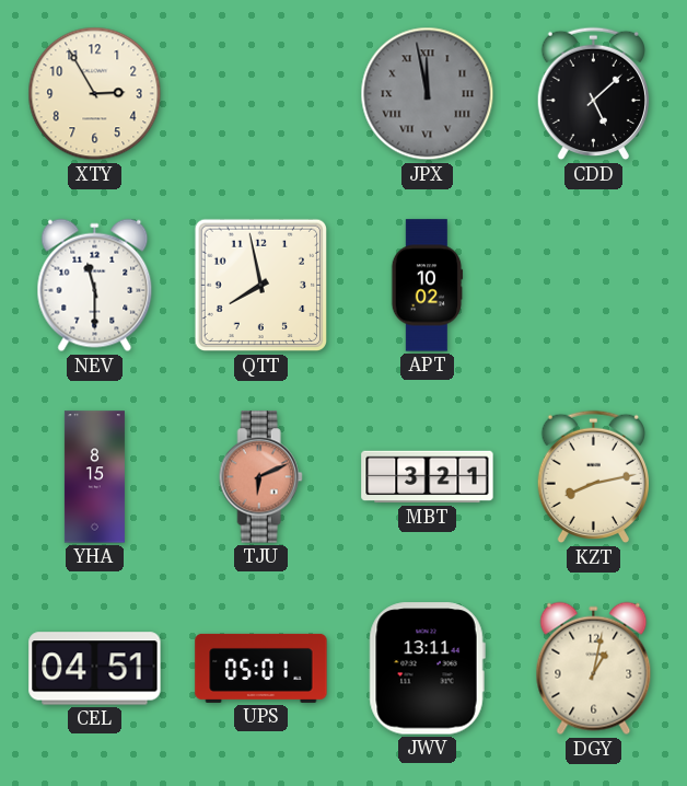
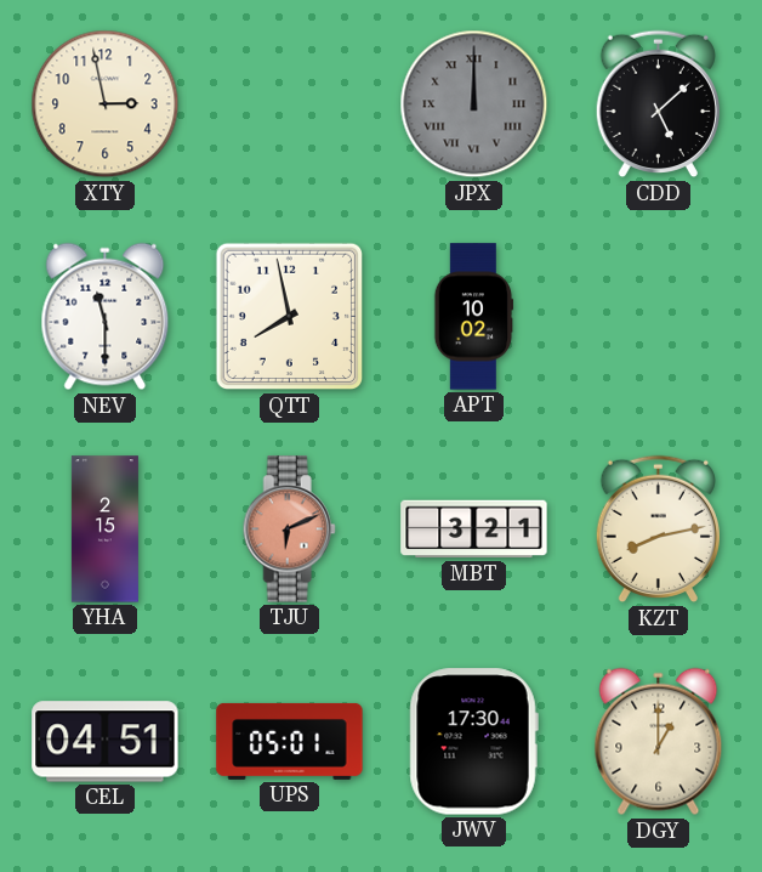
XTY: 2:55 -> 2:58 (106, 104)
JPX: 11:58 -> 12:00 (474, 104)
YHA: 8:15 -> 2:15 (104, 530)
JWV: 13:11 -> 17:30 (473, 742)
DGY: 1:02 -> 1:00 (659, 742)
